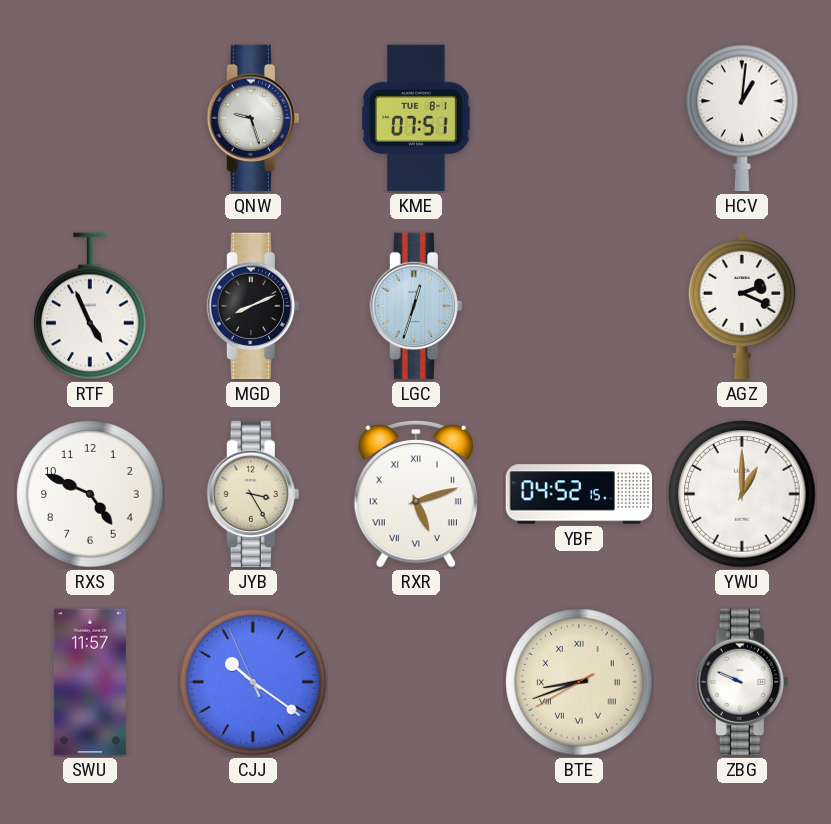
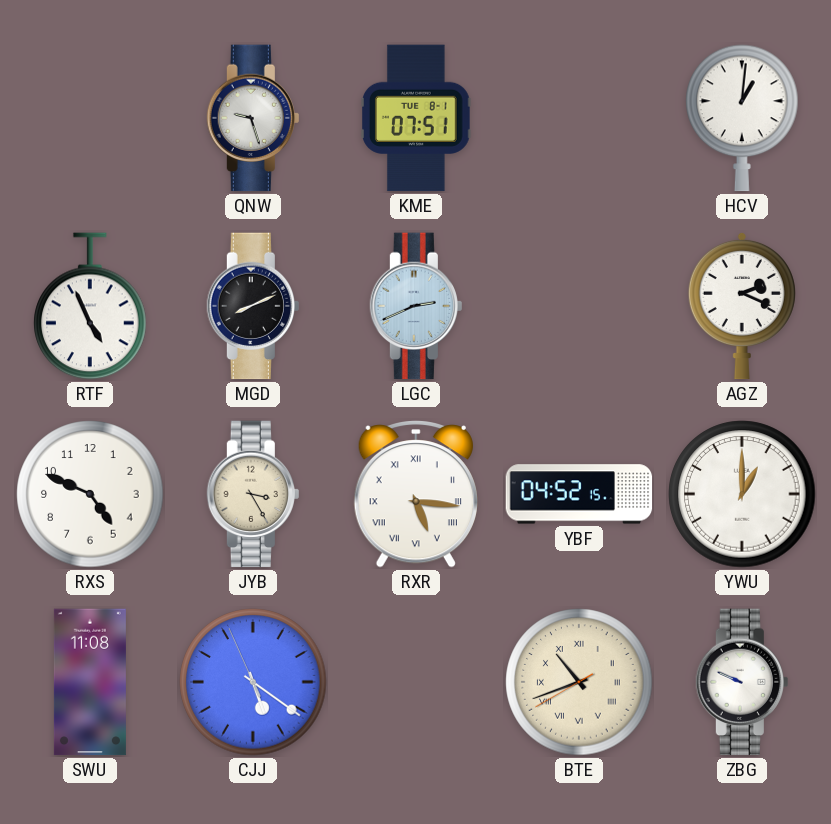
LGC: 12:33 -> 2:41 (415, 306)
RXR: 5:12 -> 5:16 (416, 495)
SWU: 11:57 -> 11:08 (90, 682)
CJJ: 10:20 -> 5:20 (253, 682)
BTE: 8:41 -> 10:41 (579, 682)
